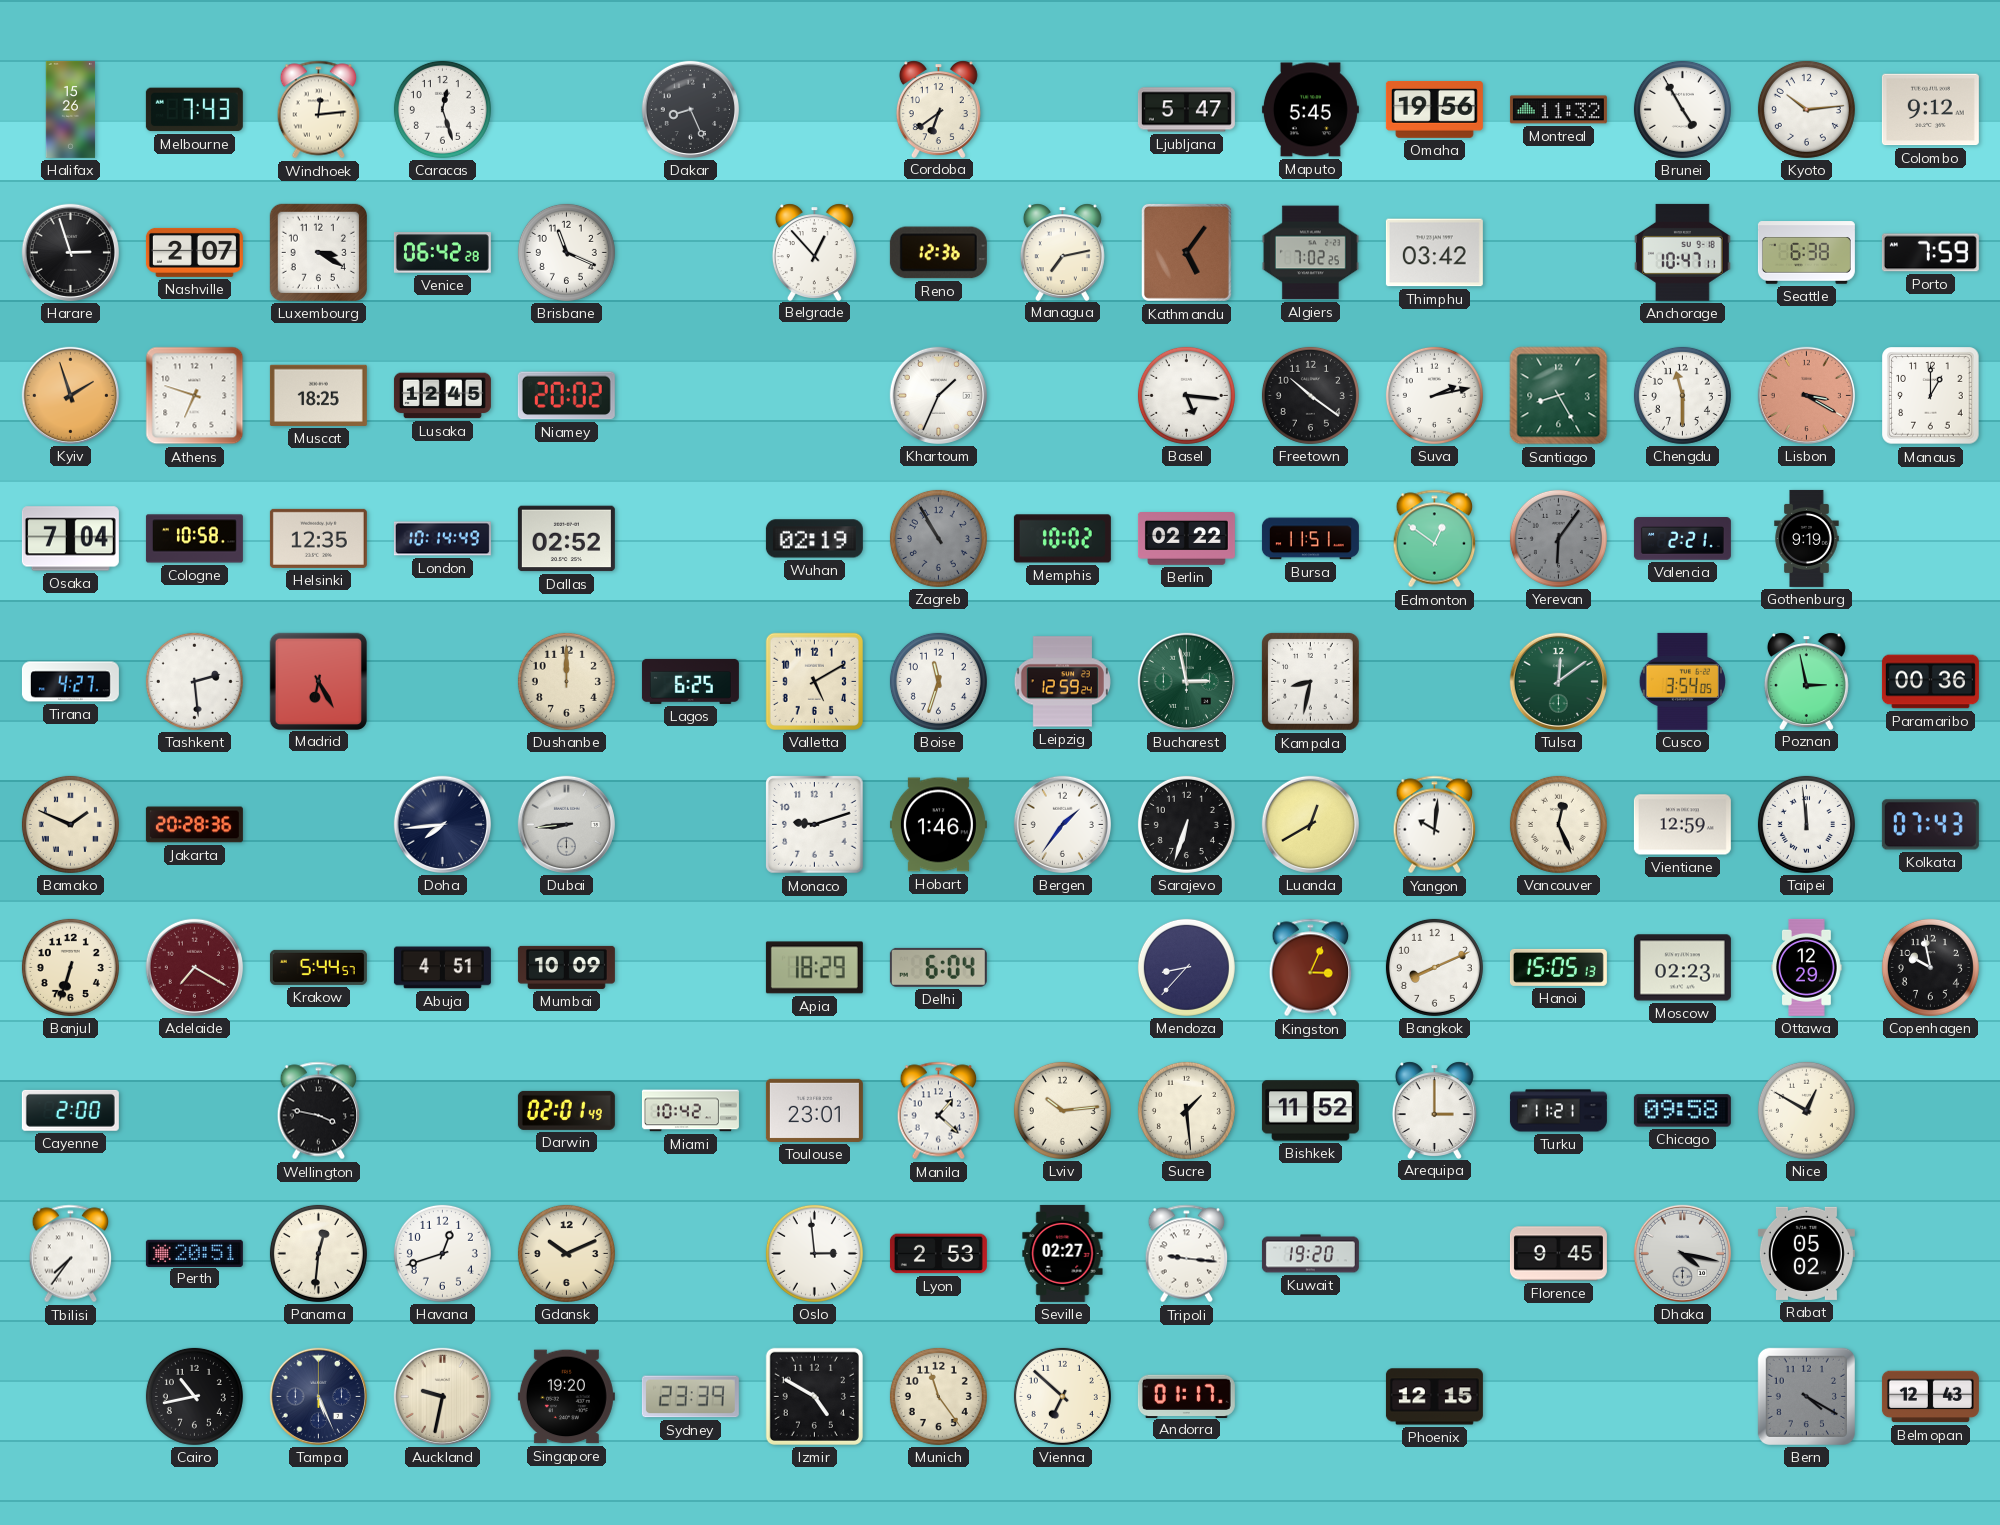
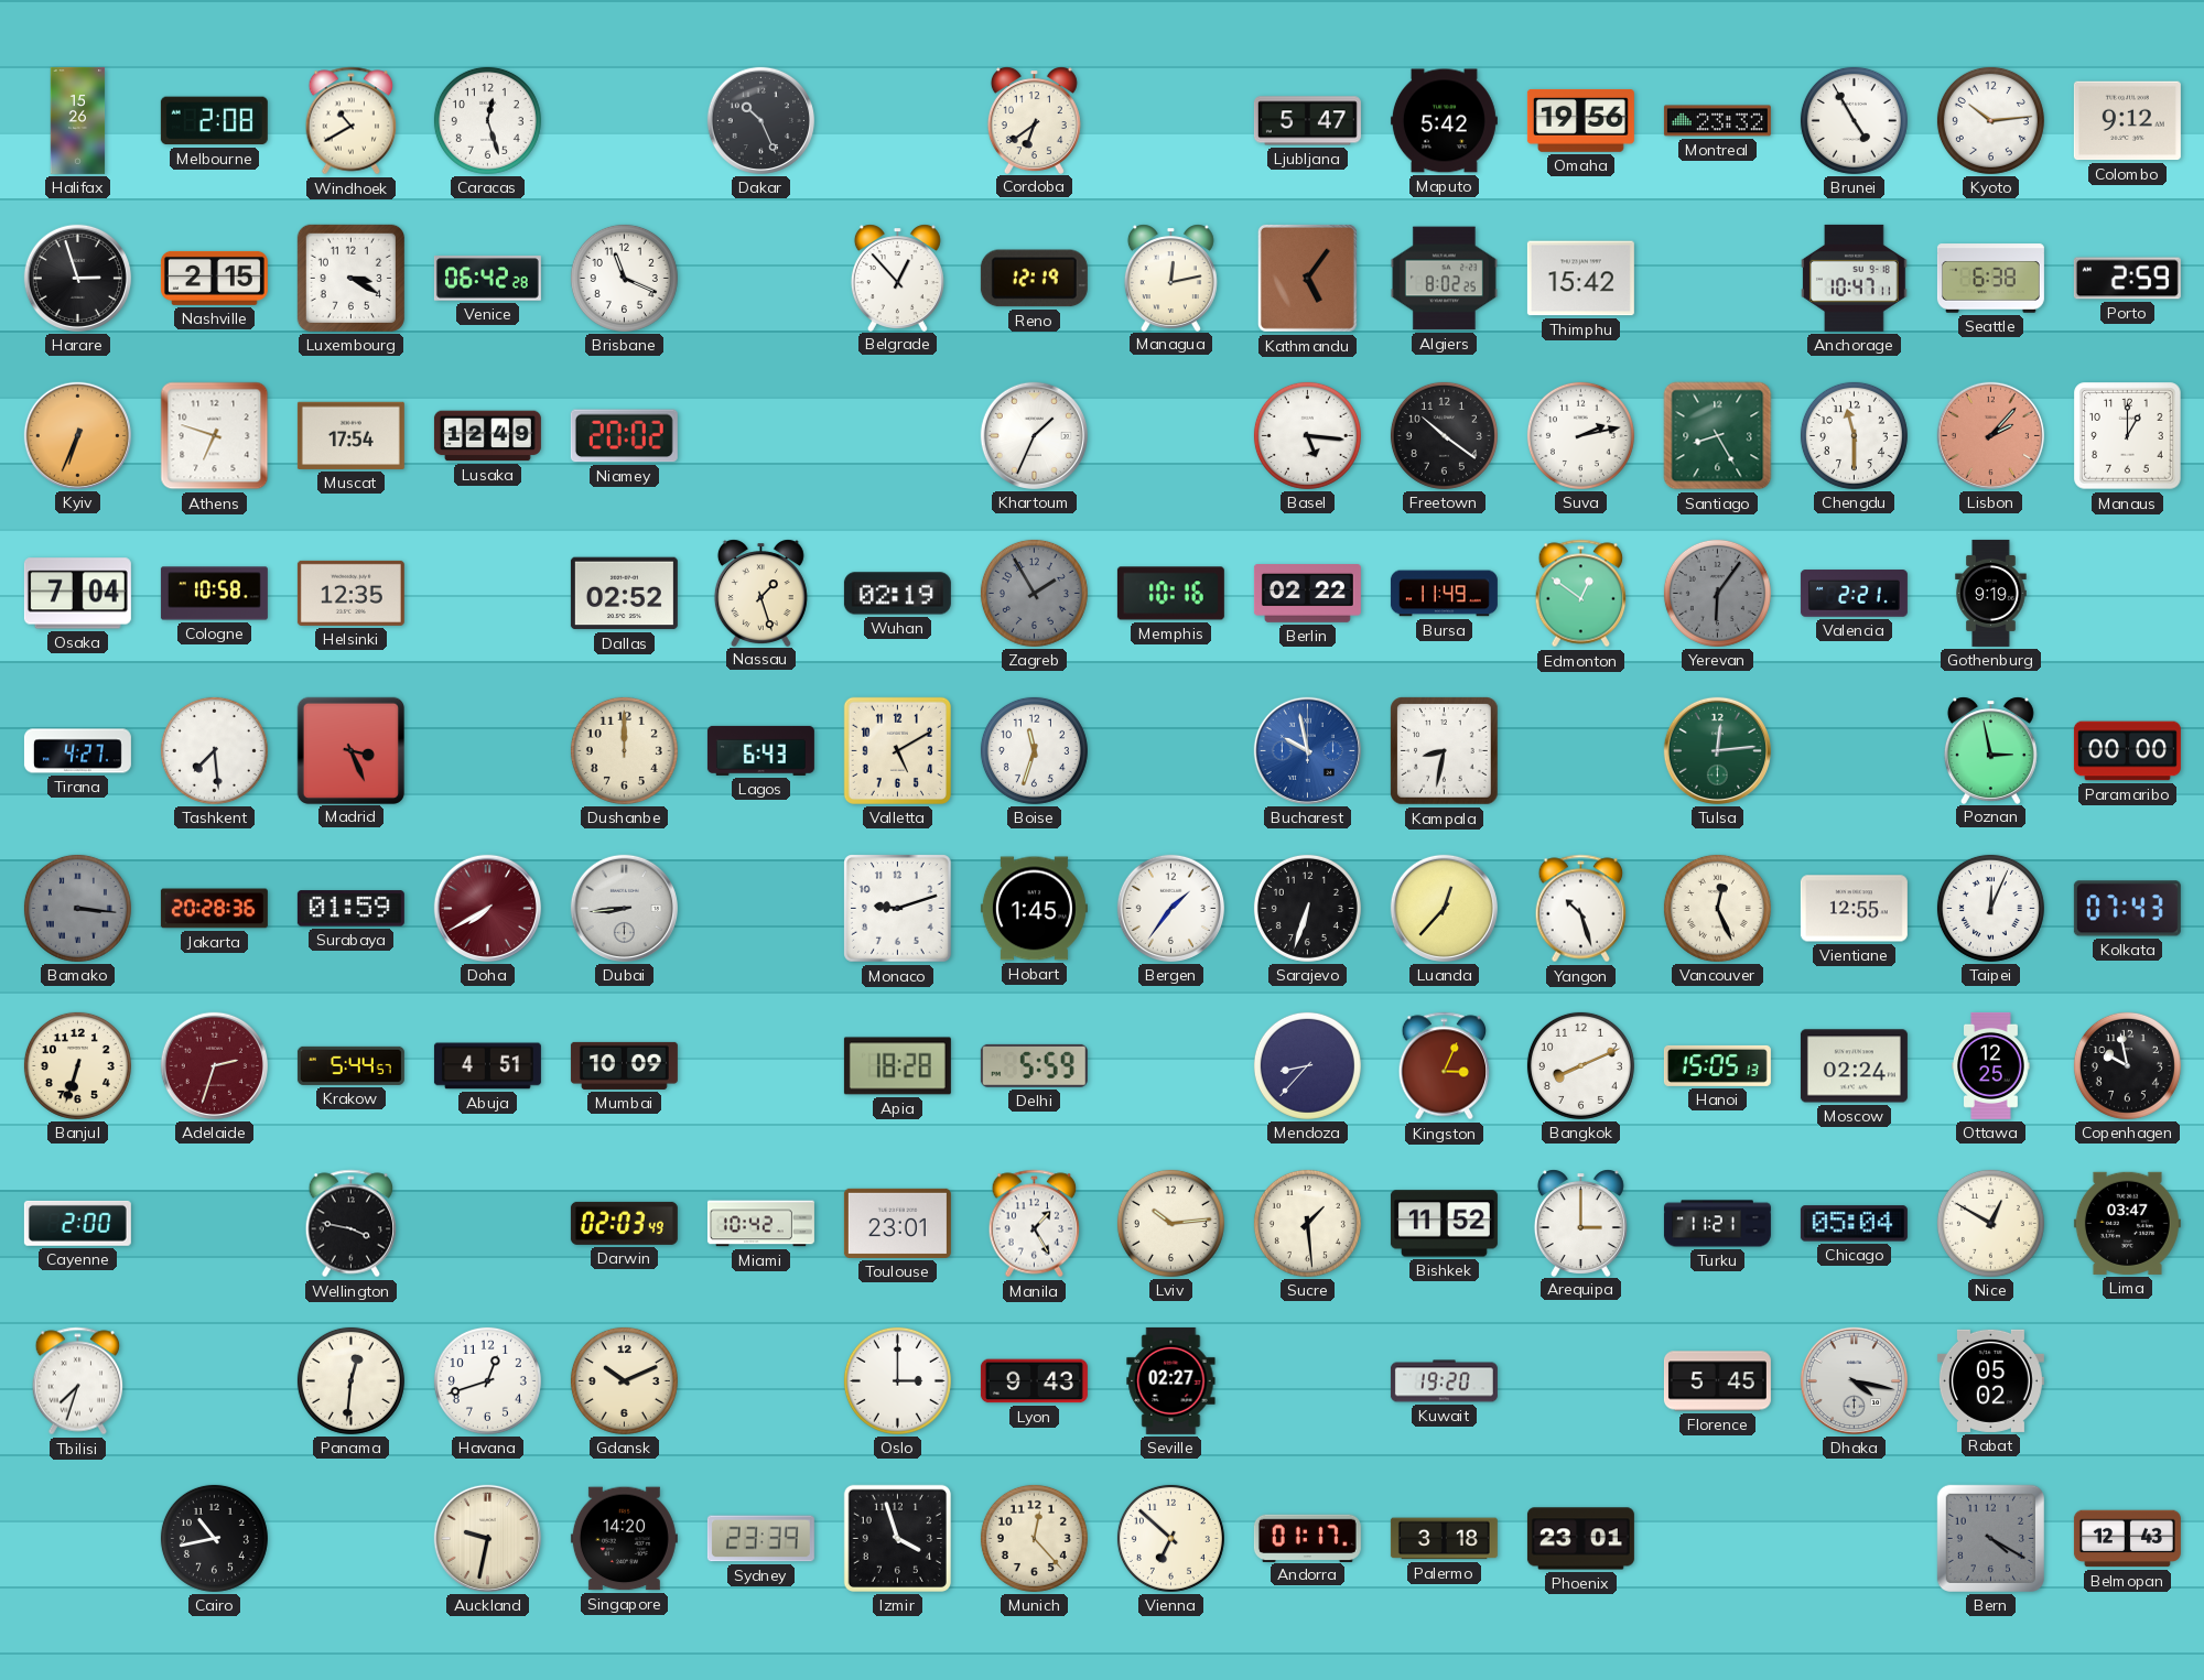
Melbourne: 7:43 -> 2:08 (214, 121)
Windhoek: 12:14 -> 10:40 (352, 121)
Dakar: 8:26 -> 10:26 (760, 120)
Maputo: 5:45 -> 5:42 (1444, 121)
Montreal: 11:32 -> 23:32 (1717, 121)
Nashville: 2:07 -> 2:15 (214, 278)
Reno: 12:36 -> 12:19 (1034, 279)
Managua: 7:13 -> 12:13 (1170, 278)
Algiers: 7:02 -> 8:02 (1444, 279)
Thimphu: 03:42 -> 15:42 (1580, 279)
Porto: 7:59 -> 2:59 (2127, 279)
Kyiv: 1:57 -> 6:34 (77, 435)
Muscat: 18:25 -> 17:54 (350, 435)
Lusaka: 12:45 -> 12:49 (487, 436)
Lisbon: 3:20 -> 2:07 (1990, 435)
London: 10:14 -> none (442, 539)
Nassau: none -> 1:27 (760, 593)
Zagreb: 10:55 -> 1:55 (1034, 593)
Memphis: 10:02 -> 10:16 (1170, 594)
Bursa: 11:51 -> 11:49 (1444, 594)
Tashkent: 2:29 -> 7:29 (214, 750)
Madrid: 6:25 -> 3:26 (350, 750)
Lagos: 6:25 -> 6:43 (760, 750)
Leipzig: 12:59 -> none (1062, 682)
Bucharest: 2:58 -> 9:58 (1307, 750)
Bucharest dial: green -> blue (1307, 750)
Tulsa: 12:09 -> 12:14 (1717, 750)
Cusco: 3:54 -> none (1682, 681)
Paramaribo: 00:36 -> 00:00 (2127, 751)
Bamako: 1:49 -> 3:16 (77, 908)
Bamako dial: cream -> grey (77, 908)
Surabaya: none -> 01:59 (350, 909)
Doha: 7:44 -> 7:40 (487, 908)
Doha dial: navy -> burgundy (487, 908)
Hobart: 1:46 -> 1:45 (1034, 909)
Luanda: 12:40 -> 12:37 (1444, 908)
Yangon: 10:01 -> 10:27 (1581, 909)
Vientiane: 12:59 -> 12:55 (1854, 909)
Taipei: 11:59 -> 12:04 (1990, 908)
Adelaide: 7:20 -> 2:33 (214, 1065)
Apia: 18:29 -> 18:28 (897, 1066)
Delhi: 6:04 -> 5:59 (1034, 1065)
Moscow: 02:23 -> 02:24 (1854, 1066)
Ottawa: 12:29 -> 12:25 (1991, 1065)
Darwin: 02:01 -> 02:03 (624, 1223)
Manila: 1:22 -> 1:25 (1035, 1224)
Chicago: 09:58 -> 05:04 (1854, 1224)
Lima: none -> 03:47 (2127, 1223)
Tbilisi: 7:36 -> 7:33 (78, 1381)
Perth: 20:51 -> none (194, 1253)
Oslo: 2:59 -> 3:00 (897, 1380)
Lyon: 2:53 -> 9:43 (1034, 1381)
Tripoli: 9:16 -> none (1187, 1254)
Florence: 9:45 -> 5:45 (1717, 1381)
Tampa: 5:26 -> none (318, 1396)
Singapore: 19:20 -> 14:20 (624, 1539)
Izmir: 4:50 -> 3:57 (897, 1538)
Munich: 11:24 -> 12:23 (1034, 1538)
Palermo: none -> 3:18 (1444, 1539)
Phoenix: 12:15 -> 23:01 (1580, 1539)
